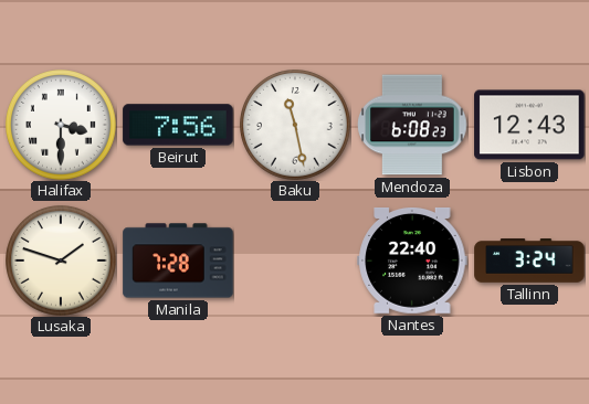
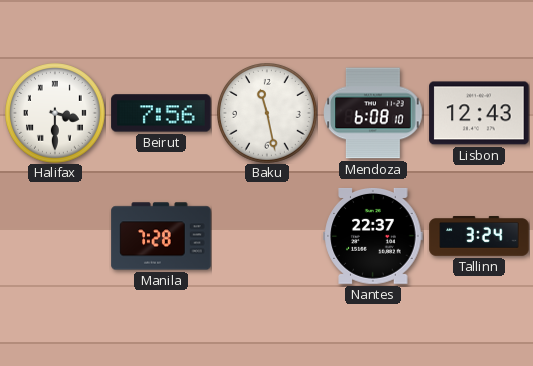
Mendoza: 6:08:23 -> 6:08:10 (373, 113)
Lusaka: 1:48 -> none (62, 262)
Nantes: 22:40 -> 22:37 (373, 236)
